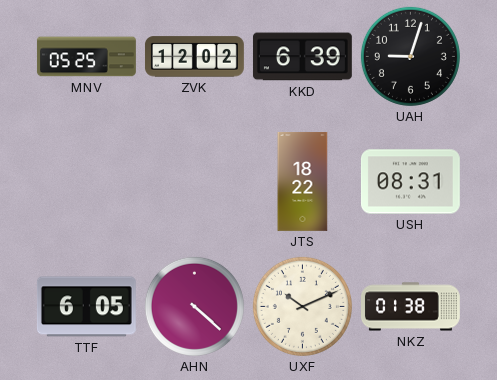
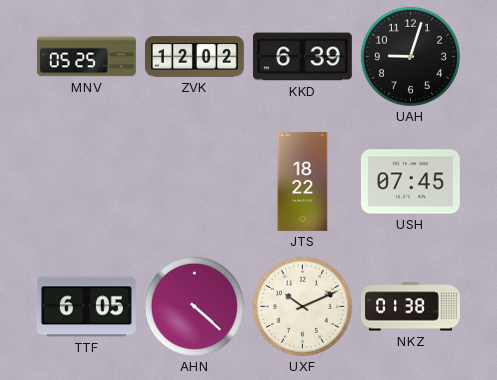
USH: 08:31 -> 07:45 (410, 182)
